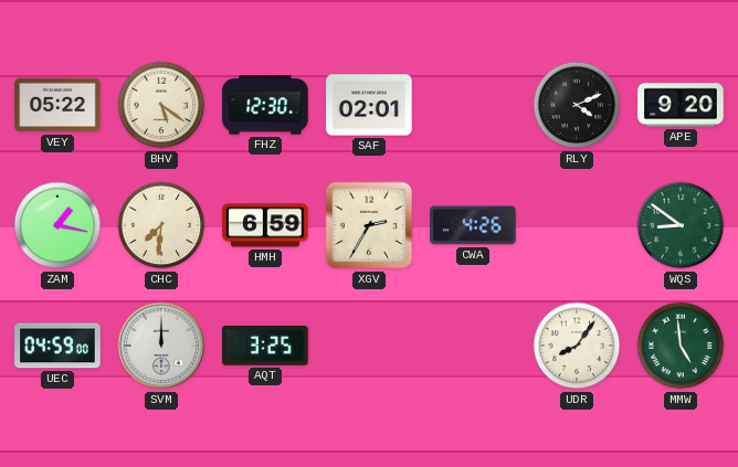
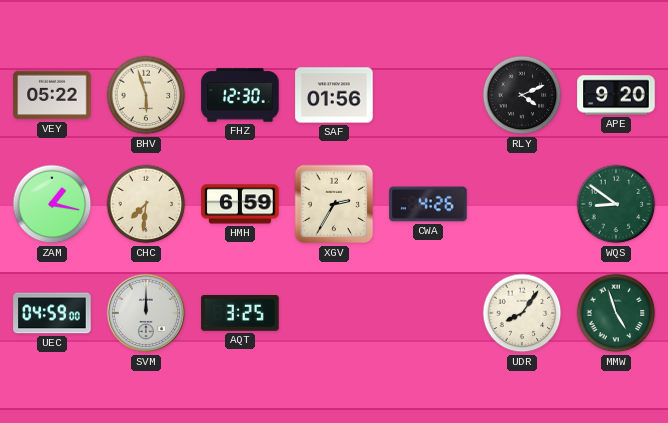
BHV: 5:21 -> 5:57 (146, 95)
SAF: 02:01 -> 01:56 (334, 95)
MMW: 4:59 -> 4:57 (616, 313)
